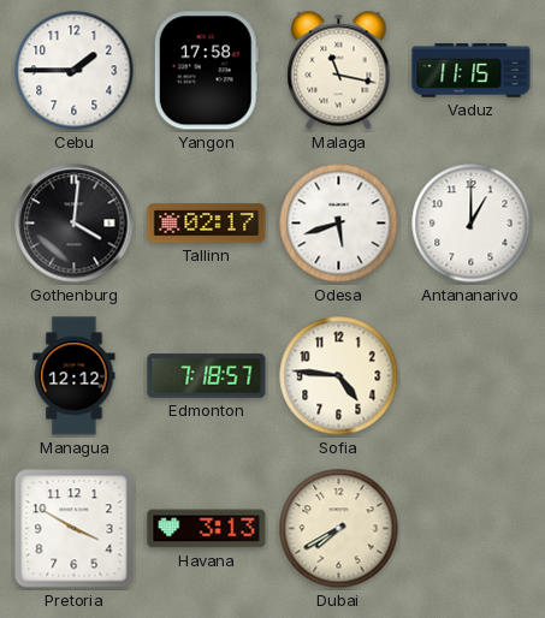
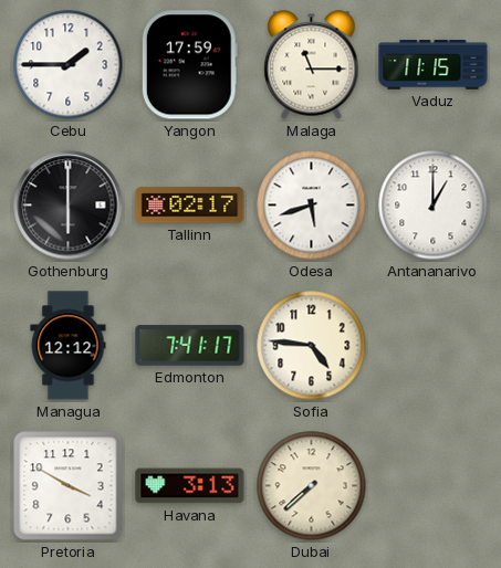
Yangon: 17:58 -> 17:59 (189, 65)
Malaga: 11:17 -> 11:15 (312, 65)
Gothenburg: 4:01 -> 6:00 (69, 206)
Edmonton: 7:18 -> 7:41 (190, 346)
Dubai: 7:40 -> 7:38 (312, 486)
